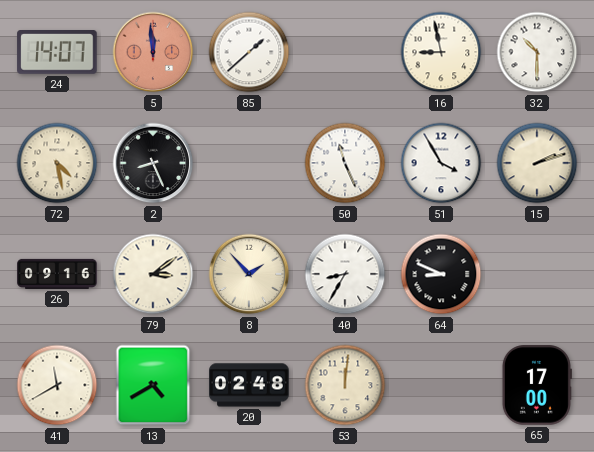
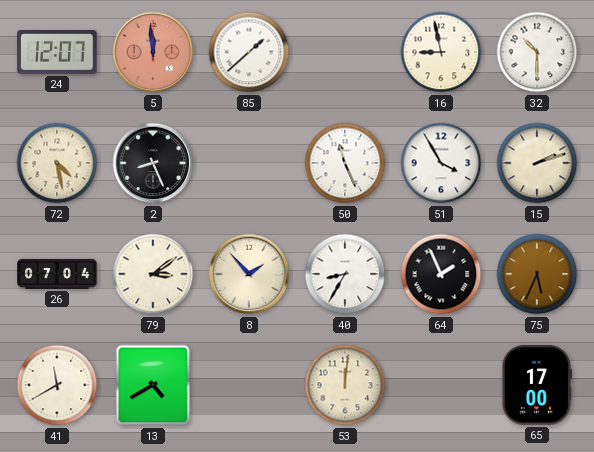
24: 14:07 -> 12:07 (57, 52)
26: 09:16 -> 07:04 (57, 274)
64: 8:49 -> 1:56 (441, 274)
75: none -> 5:34 (537, 274)
20: 02:48 -> none (249, 385)
